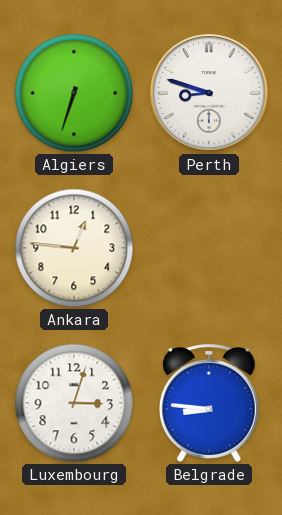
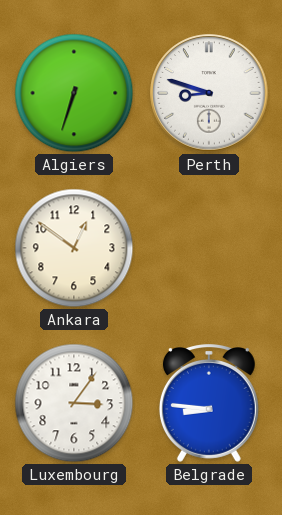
Ankara: 12:46 -> 12:51 (74, 248)
Luxembourg: 3:03 -> 3:06 (74, 403)
